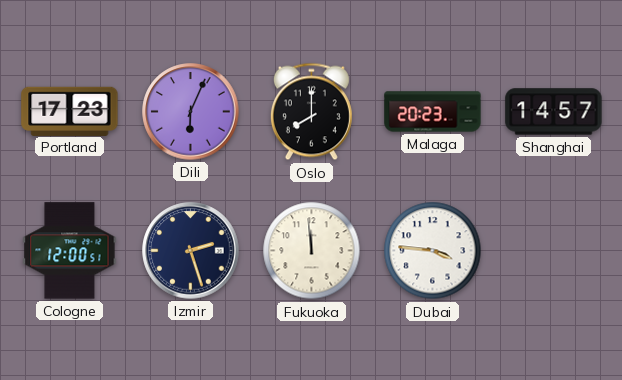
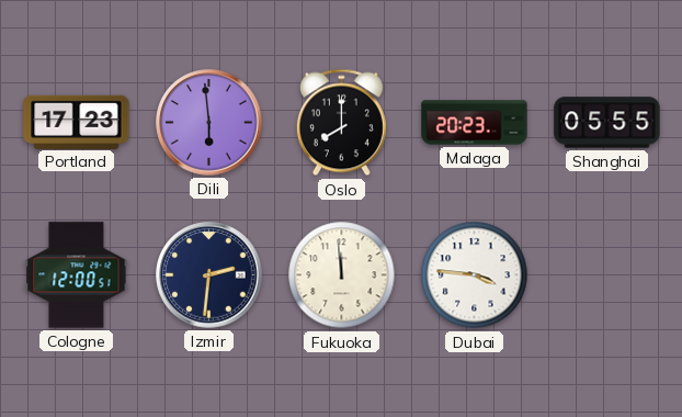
Dili: 6:04 -> 5:59 (209, 123)
Shanghai: 14:57 -> 05:55 (607, 123)
Izmir: 2:27 -> 2:31 (209, 275)
